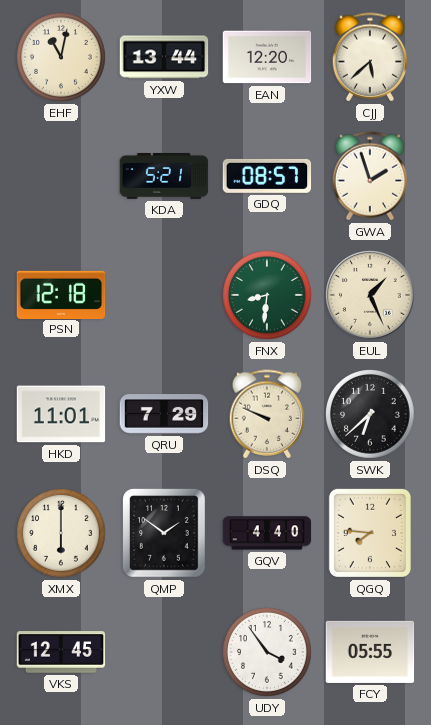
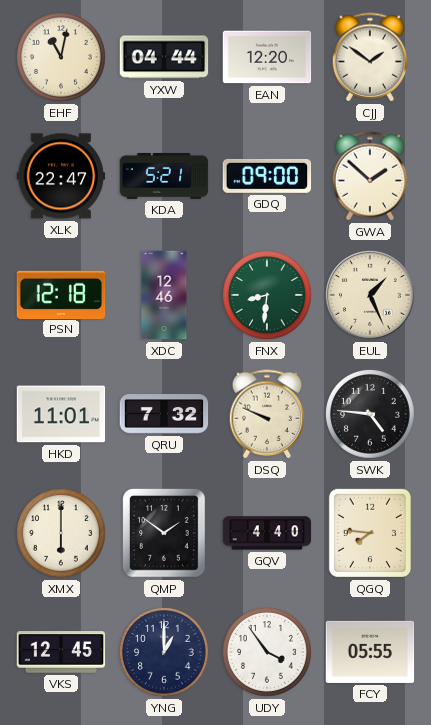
YXW: 13:44 -> 04:44 (164, 57)
CJJ: 5:38 -> 1:51 (370, 57)
XLK: none -> 22:47 (61, 176)
GDQ: 08:57 -> 09:00 (267, 176)
GWA: 1:57 -> 1:52 (370, 176)
XDC: none -> 12:46 (164, 295)
QRU: 7:29 -> 7:32 (164, 415)
SWK: 6:38 -> 4:46 (371, 415)
YNG: none -> 1:00 (165, 653)
